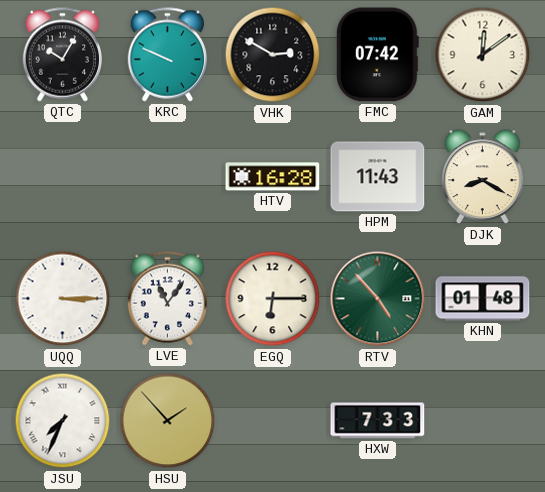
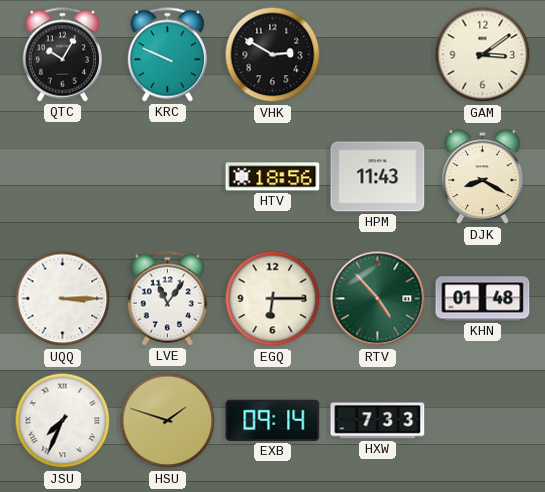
FMC: 07:42 -> none (377, 55)
GAM: 12:09 -> 3:09 (483, 55)
HTV: 16:28 -> 18:56 (273, 177)
HSU: 1:53 -> 1:48 (168, 421)
EXB: none -> 09:14 (273, 420)
